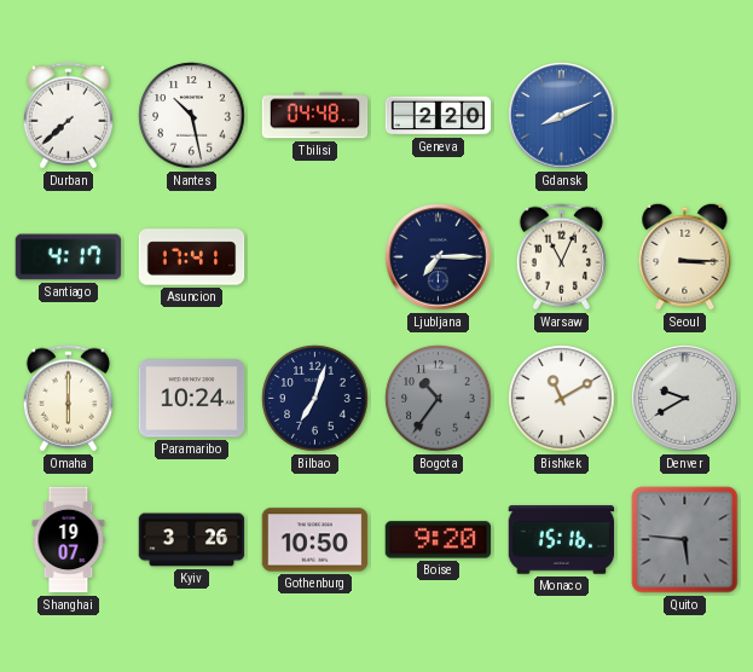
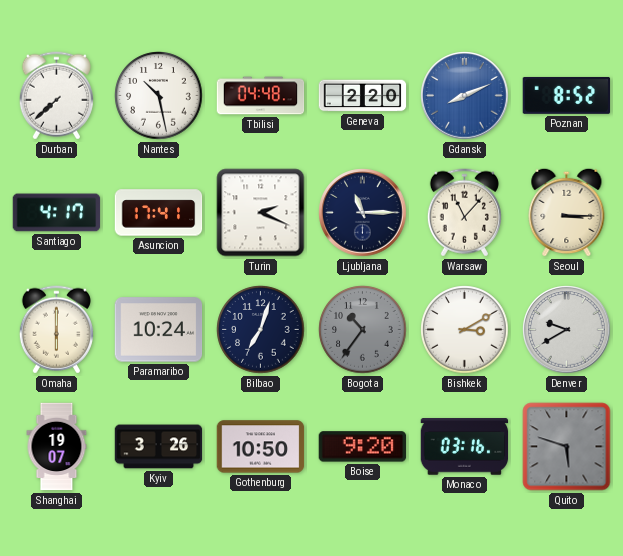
Poznan: none -> 8:52 (567, 95)
Turin: none -> 2:19 (261, 213)
Ljubljana: 7:15 -> 11:15 (363, 213)
Warsaw: 11:04 -> 11:07 (464, 213)
Bishkek: 11:10 -> 3:10 (465, 330)
Monaco: 15:16 -> 03:16 (465, 447)
Quito: 5:46 -> 5:48 (567, 447)
